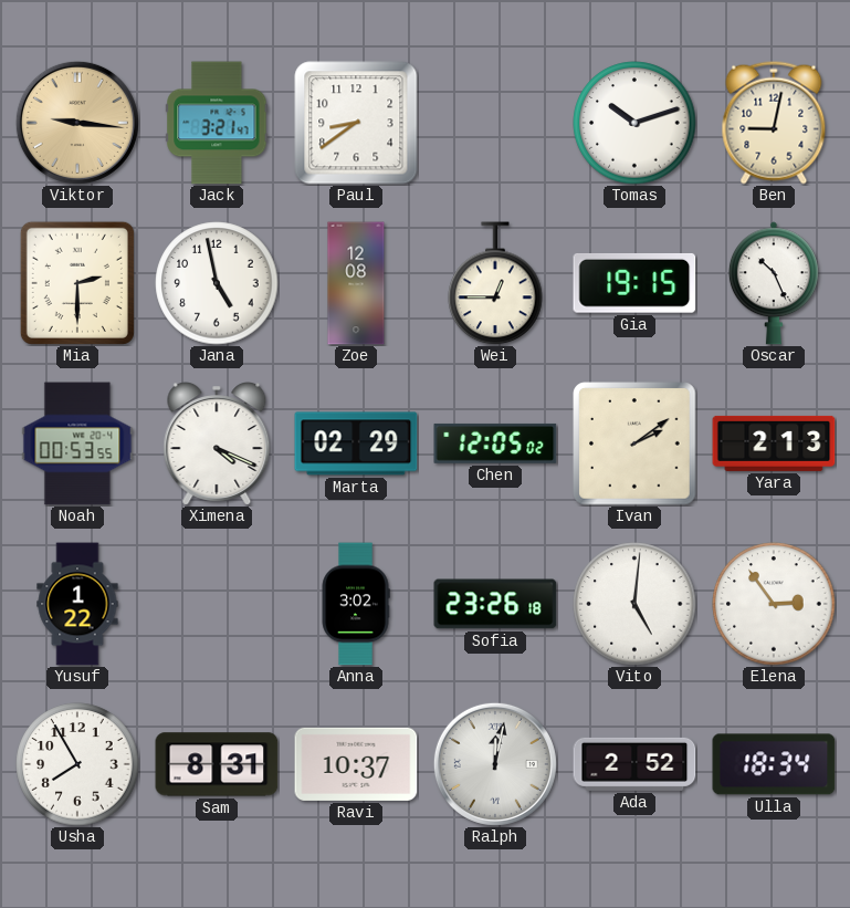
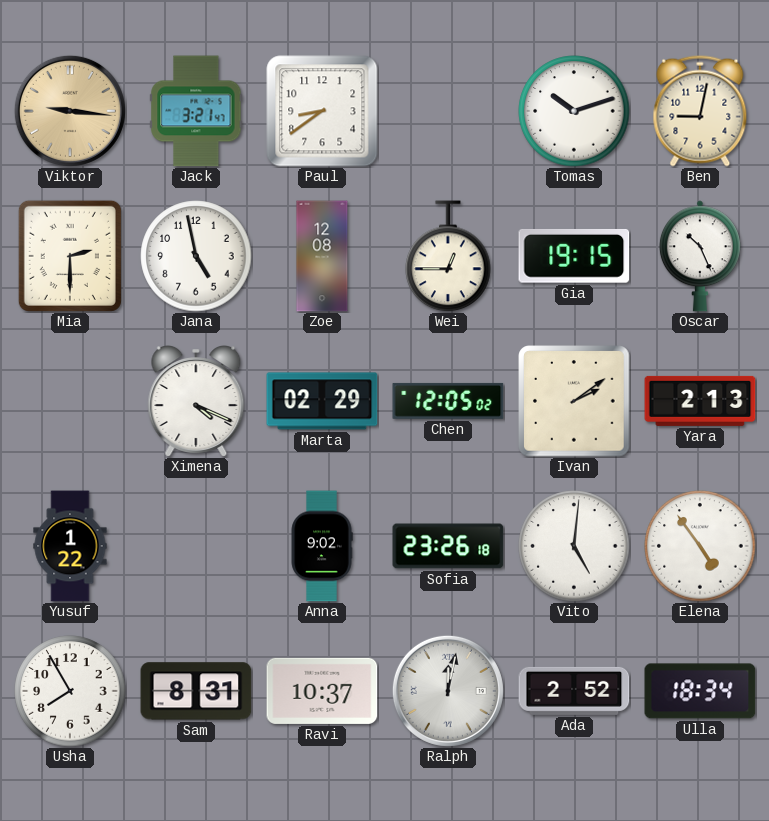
Noah: 00:53 -> none (77, 443)
Anna: 3:02 -> 9:02 (322, 546)
Elena: 2:54 -> 4:54 (700, 546)
